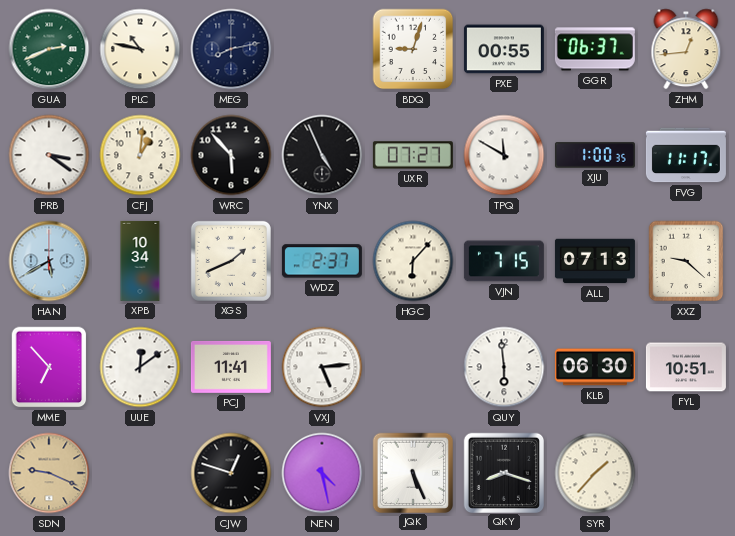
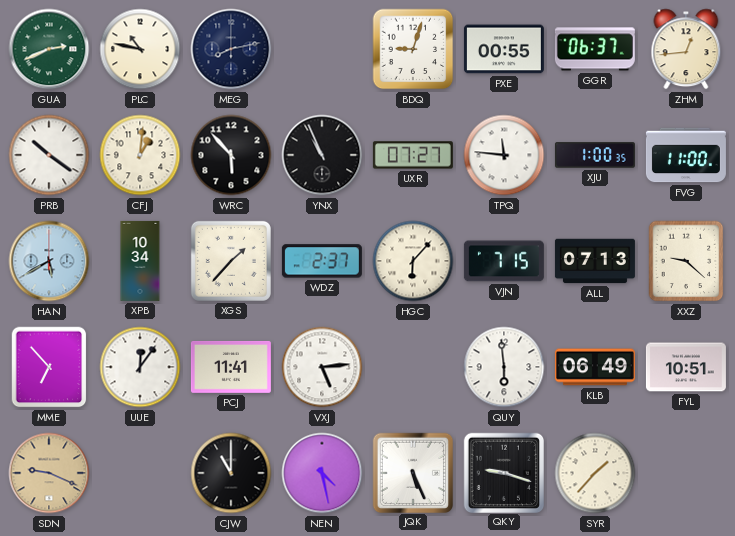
PRB: 3:21 -> 10:21 (49, 155)
YNX: 4:56 -> 10:56 (322, 155)
TPQ: 11:50 -> 11:46 (504, 155)
FVG: 11:17 -> 11:00 (686, 155)
XGS: 1:41 -> 1:37 (231, 261)
UUE: 12:09 -> 12:06 (140, 367)
KLB: 06:30 -> 06:49 (595, 367)
CJW: 12:48 -> 11:00 (231, 473)
QKY: 8:18 -> 9:18 (503, 472)
